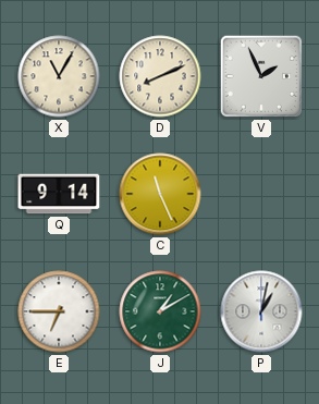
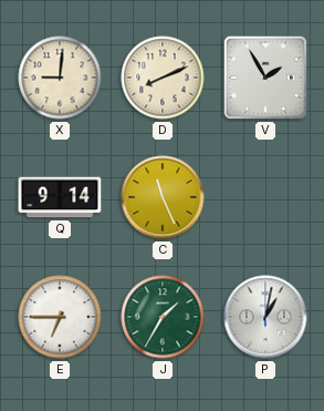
X: 11:05 -> 9:01 (60, 78)
V: 1:56 -> 1:55 (265, 78)
J: 1:10 -> 1:35 (163, 317)
